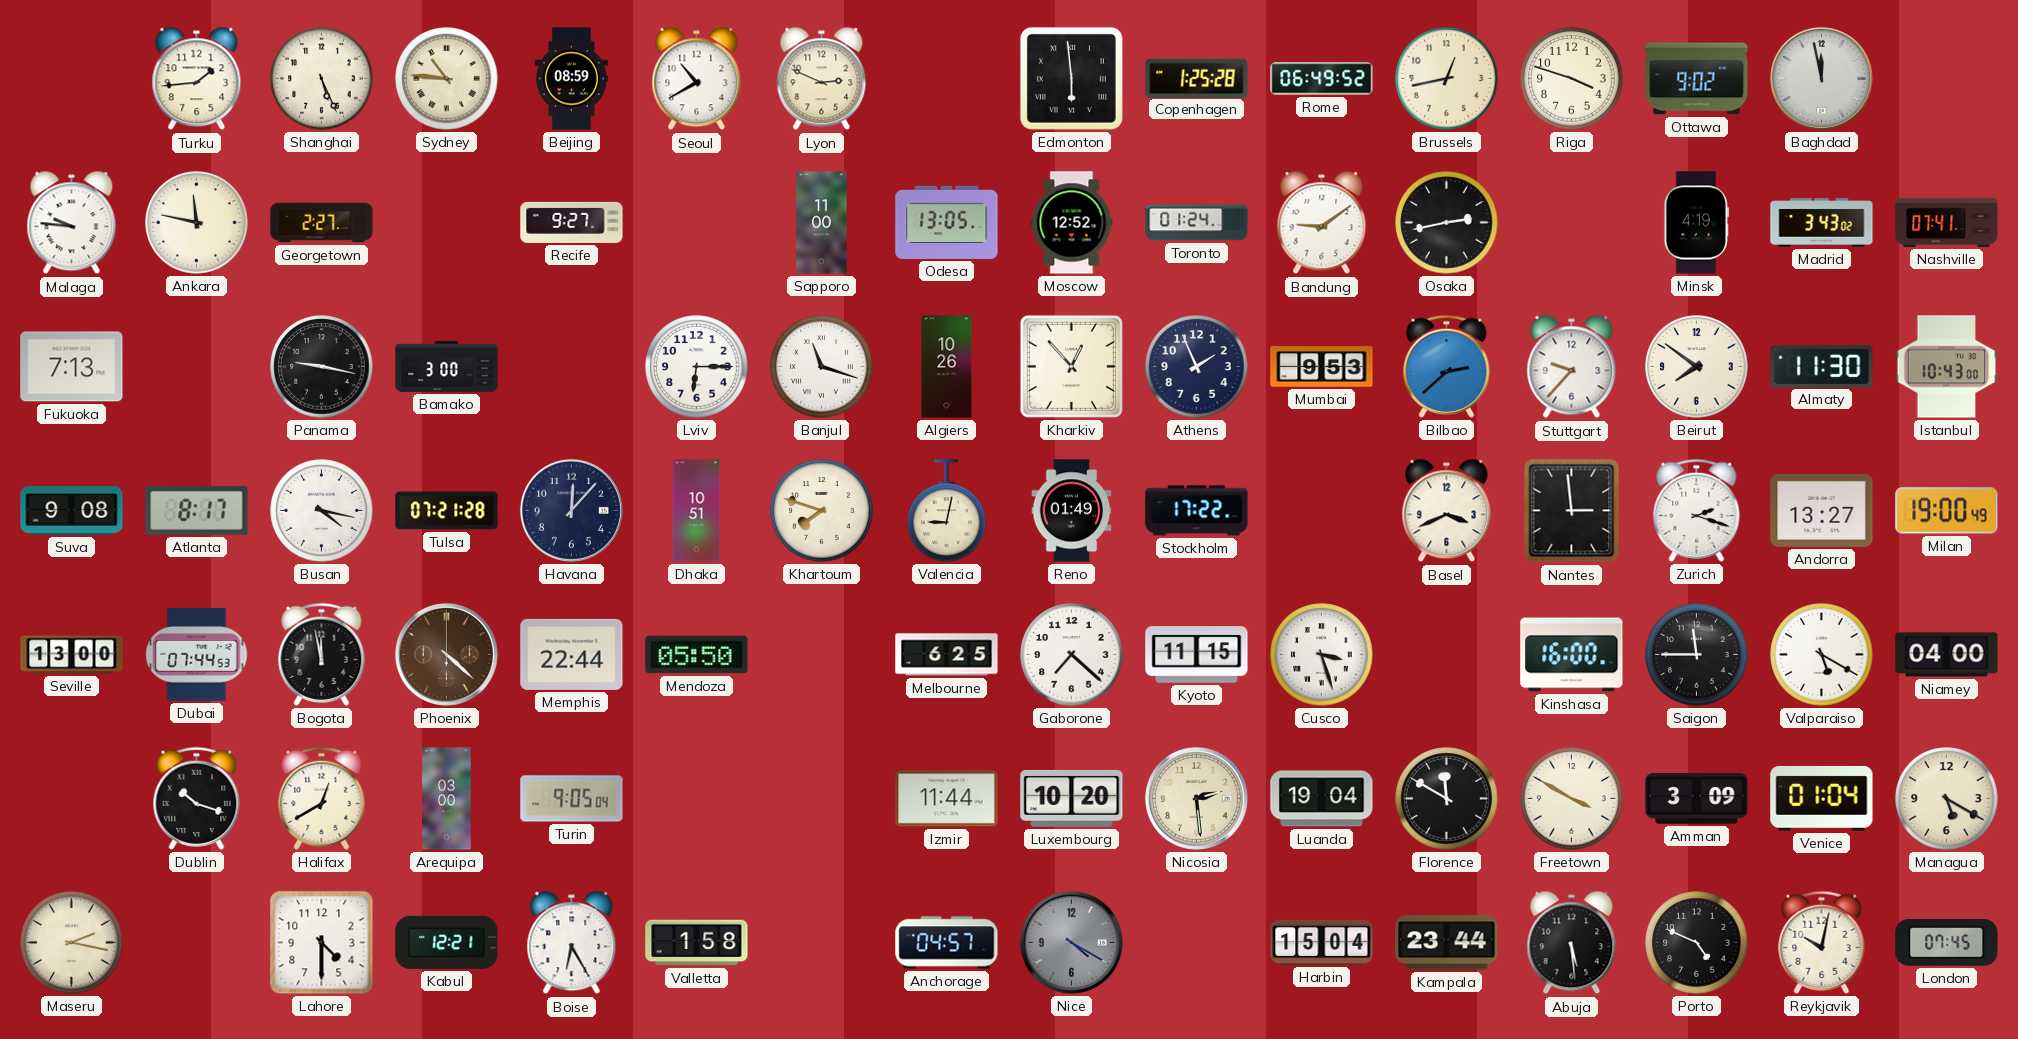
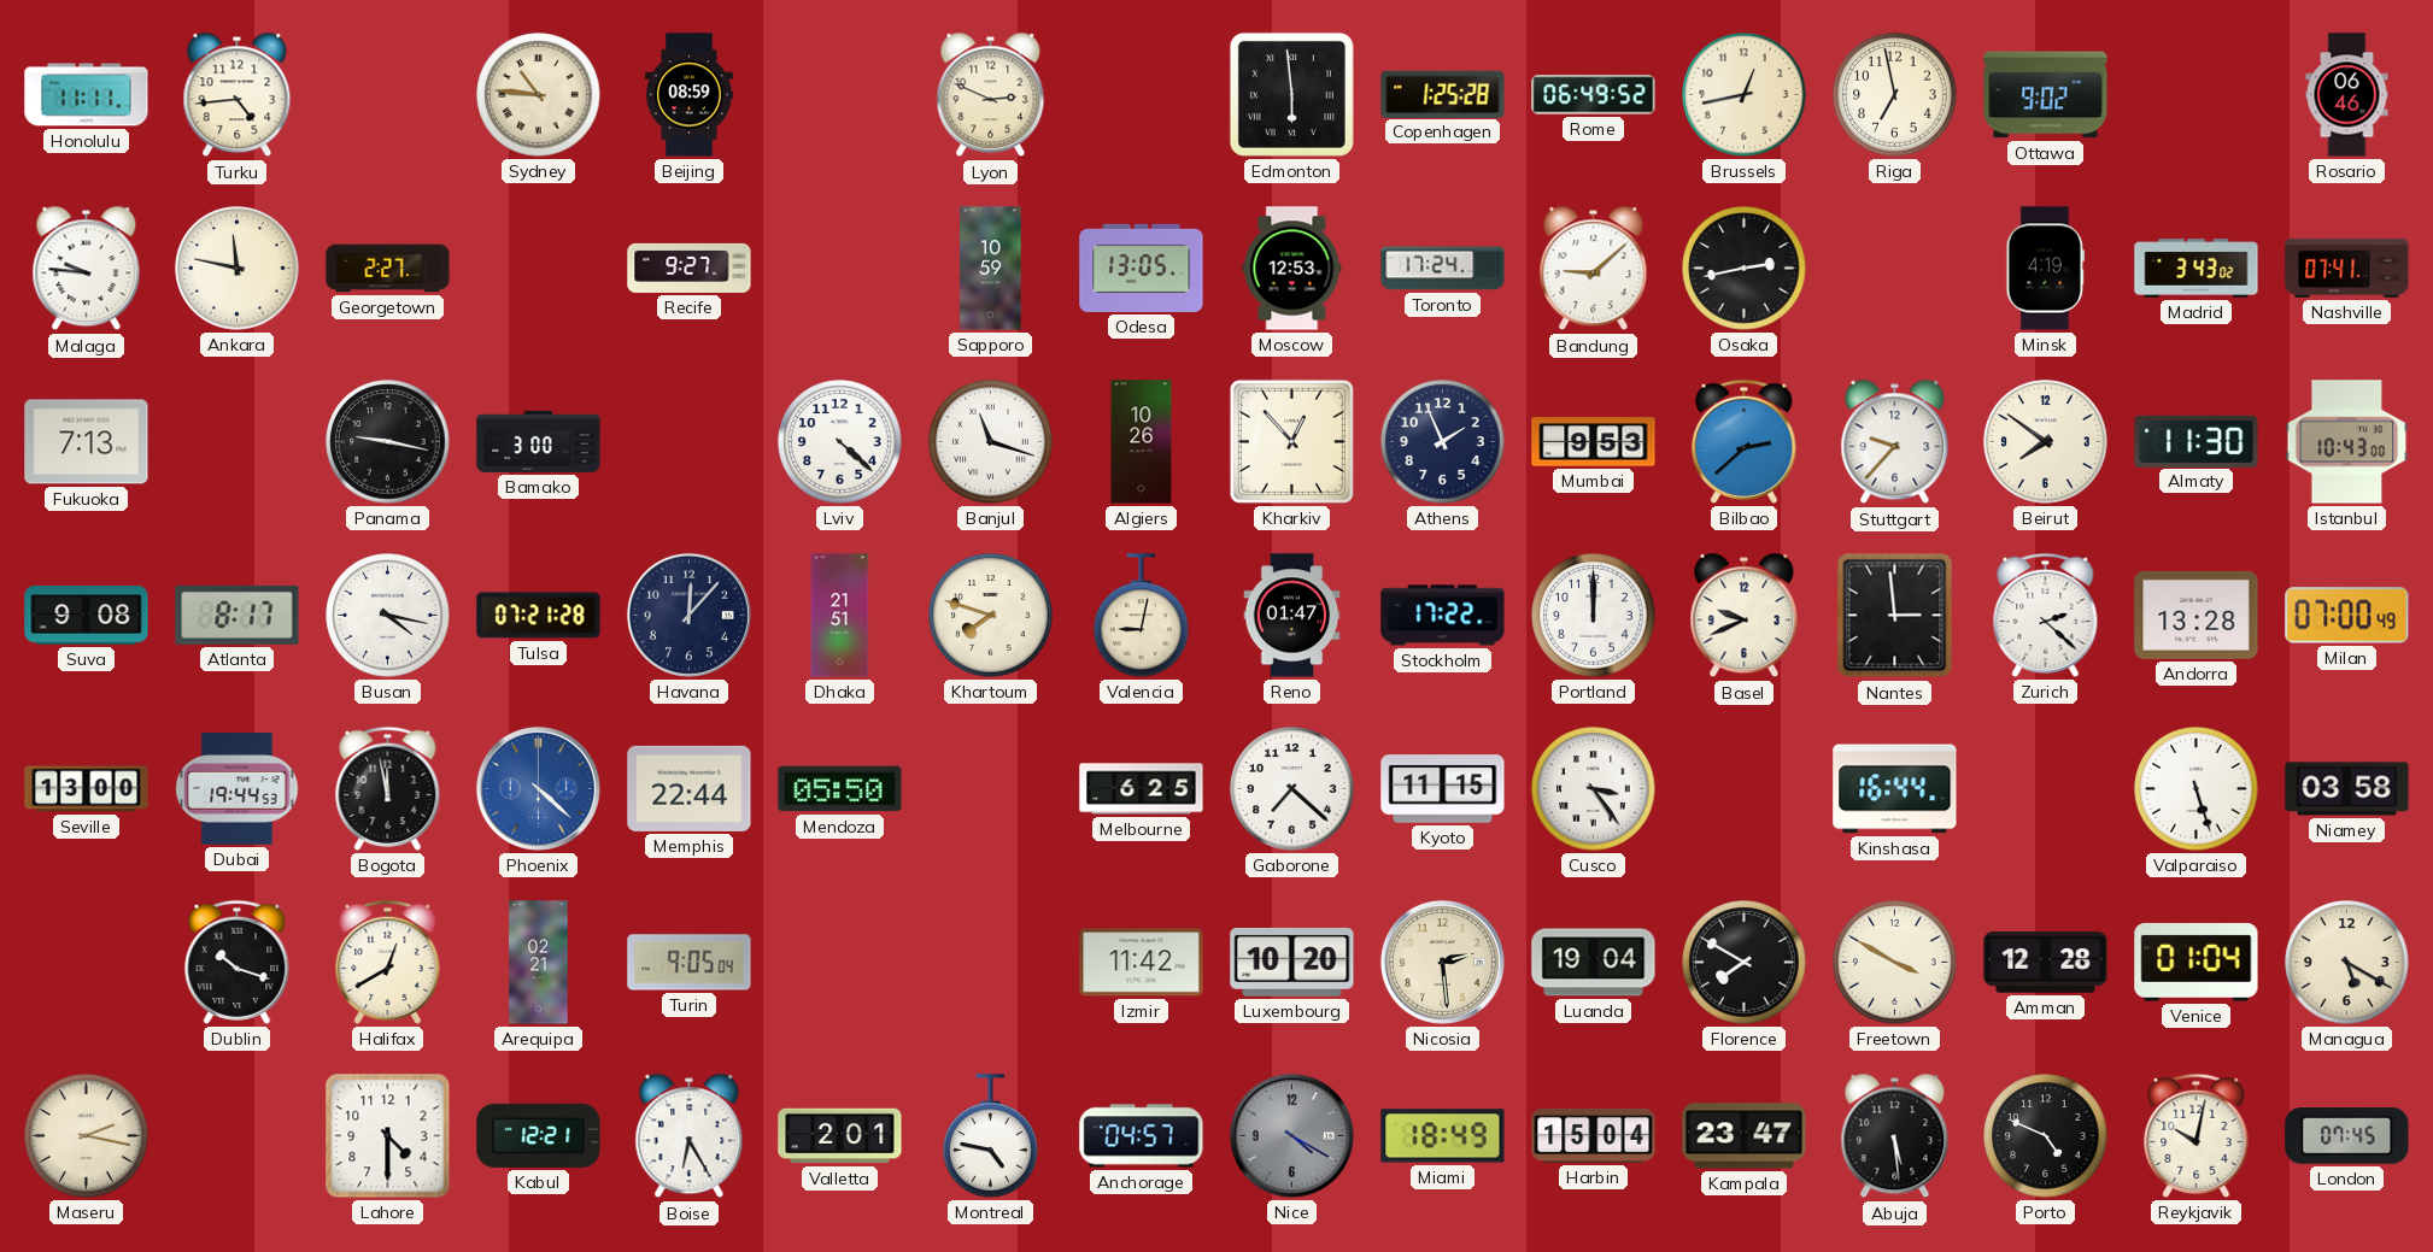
Honolulu: none -> 11:11 (87, 95)
Turku: 1:44 -> 4:44 (238, 95)
Shanghai: 5:26 -> none (322, 79)
Seoul: 10:40 -> none (697, 79)
Riga: 3:48 -> 6:58 (1895, 95)
Baghdad: 11:58 -> none (1821, 78)
Rosario: none -> 06:46 (2347, 95)
Sapporo: 11:00 -> 10:59 (991, 269)
Moscow: 12:52 -> 12:53 (1292, 269)
Toronto: 01:24 -> 17:24 (1443, 269)
Bandung: 9:09 -> 9:08 (1594, 269)
Lviv: 6:15 -> 4:22 (840, 442)
Dhaka: 10:51 -> 21:51 (840, 616)
Reno: 01:49 -> 01:47 (1292, 616)
Portland: none -> 12:00 (1594, 616)
Basel: 3:41 -> 9:41 (1745, 616)
Zurich: 2:18 -> 2:22 (2046, 615)
Andorra: 13:27 -> 13:28 (2197, 615)
Milan: 19:00 -> 07:00 (2347, 616)
Dubai: 07:44 -> 19:44 (238, 789)
Phoenix dial: brown -> blue (538, 788)
Cusco: 3:27 -> 3:24 (1594, 789)
Kinshasa: 16:00 -> 16:44 (1895, 789)
Saigon: 11:45 -> none (1697, 655)
Valparaiso: 5:20 -> 5:27 (2197, 789)
Niamey: 04:00 -> 03:58 (2347, 789)
Arequipa: 03:00 -> 02:21 (539, 963)
Izmir: 11:44 -> 11:42 (1142, 963)
Florence: 11:50 -> 7:50 (1745, 963)
Amman: 3:09 -> 12:28 (2046, 963)
Valletta: 1:58 -> 2:01 (840, 1136)
Montreal: none -> 4:47 (991, 1136)
Miami: none -> 18:49 (1443, 1136)
Kampala: 23:44 -> 23:47 (1745, 1136)
